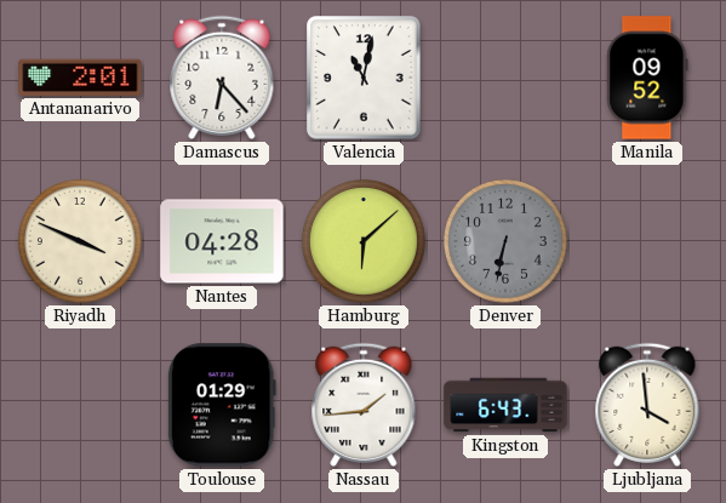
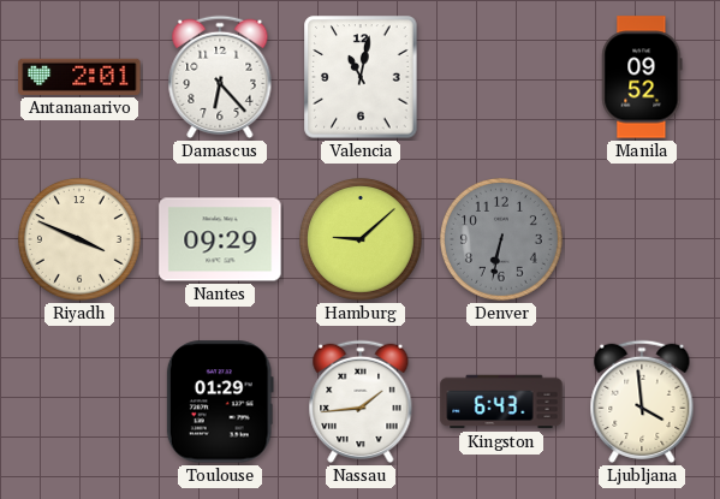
Nantes: 04:28 -> 09:29 (220, 239)
Hamburg: 6:08 -> 9:08 (362, 240)
